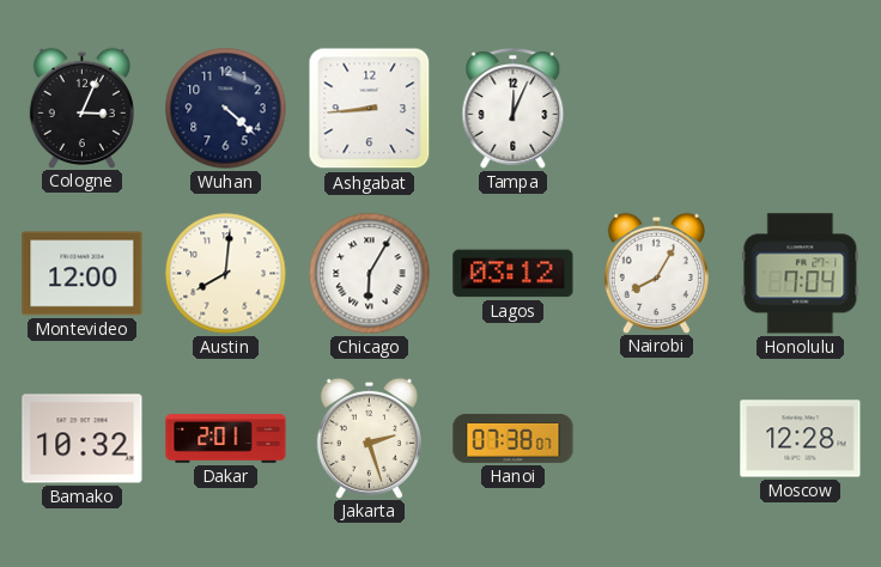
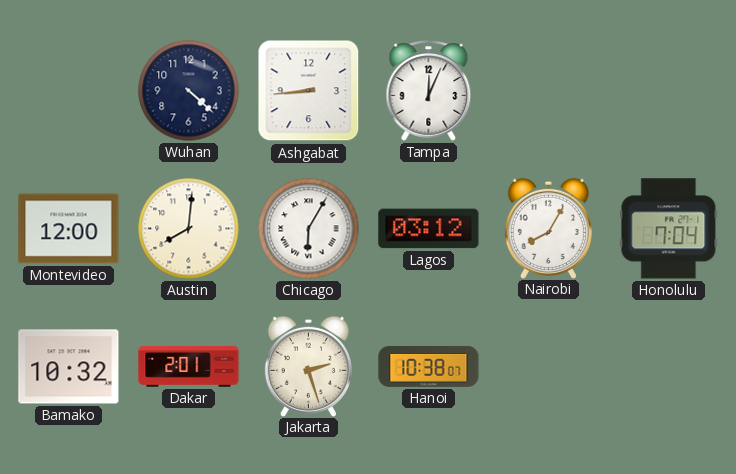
Cologne: 3:04 -> none (81, 108)
Hanoi: 07:38 -> 10:38 (429, 366)
Moscow: 12:28 -> none (801, 439)
